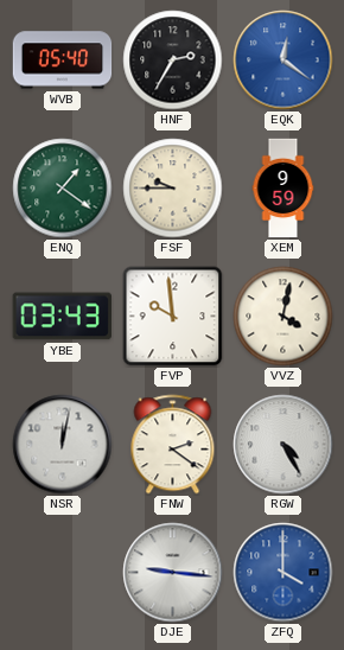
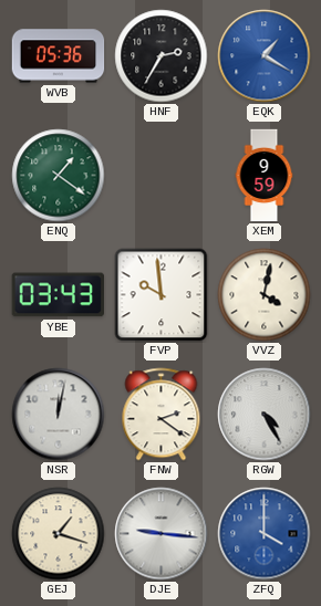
WVB: 05:40 -> 05:36 (59, 56)
EQK: 12:21 -> 1:20 (265, 56)
FSF: 9:45 -> none (173, 189)
GEJ: none -> 1:18 (59, 534)
